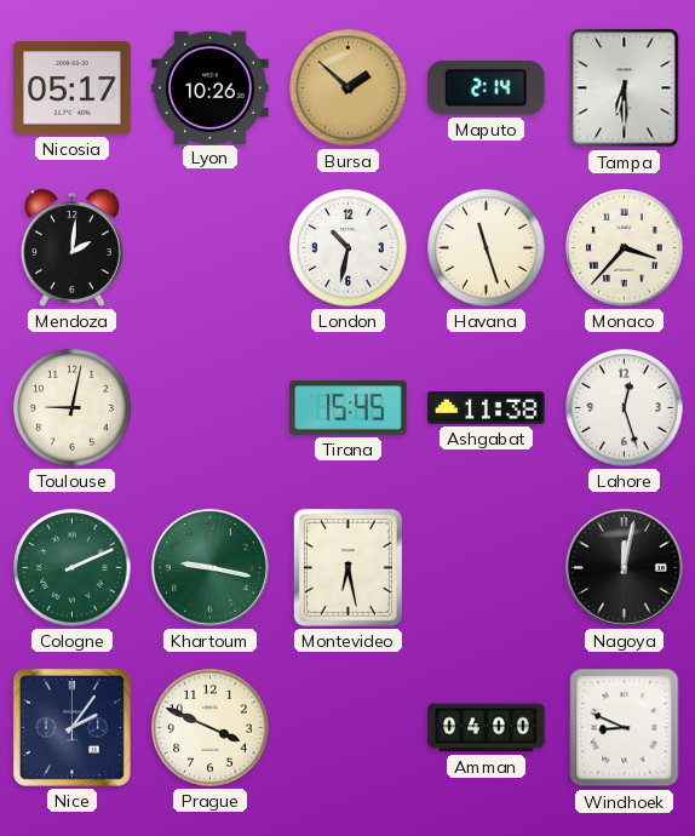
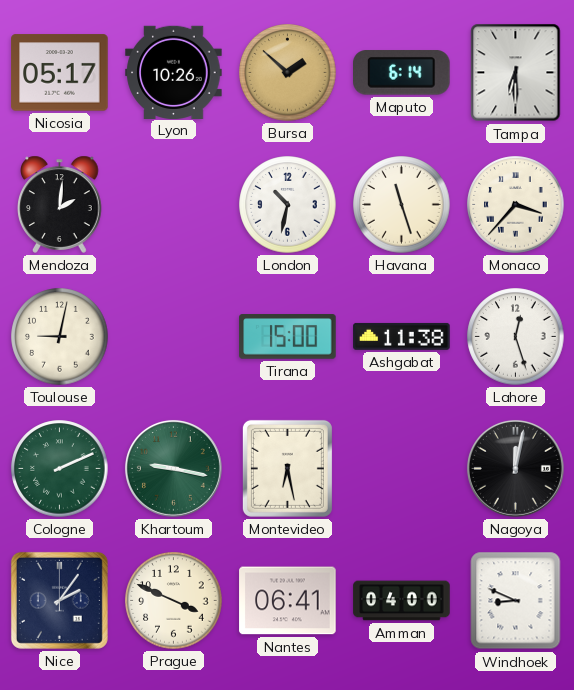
Maputo: 2:14 -> 6:14 (402, 73)
Tirana: 15:45 -> 15:00 (288, 337)
Nantes: none -> 06:41 (288, 601)
